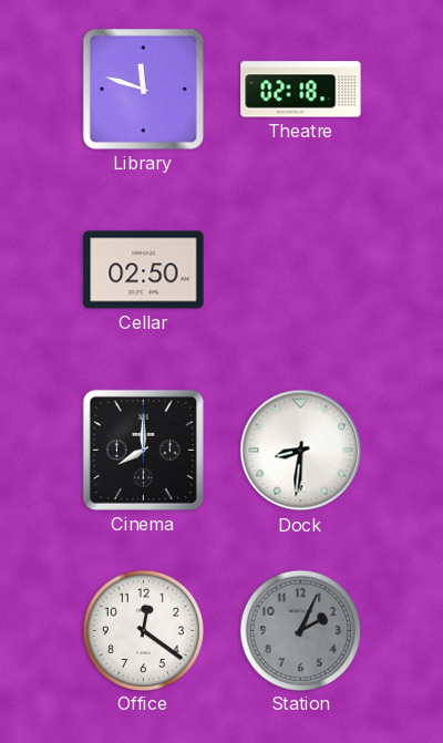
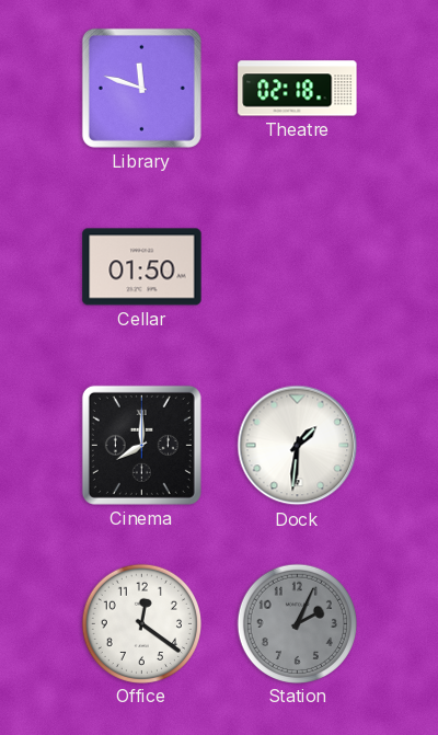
Cellar: 02:50 -> 01:50 (142, 267)
Dock: 8:31 -> 1:31 (298, 446)
